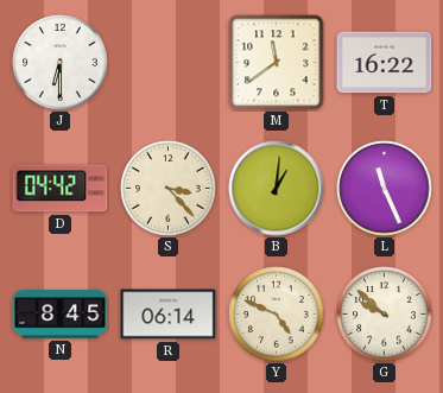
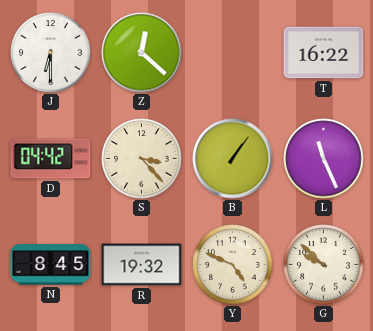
Z: none -> 12:22 (142, 53)
M: 11:39 -> none (277, 63)
B: 1:01 -> 1:06 (233, 159)
R: 06:14 -> 19:32 (142, 265)
